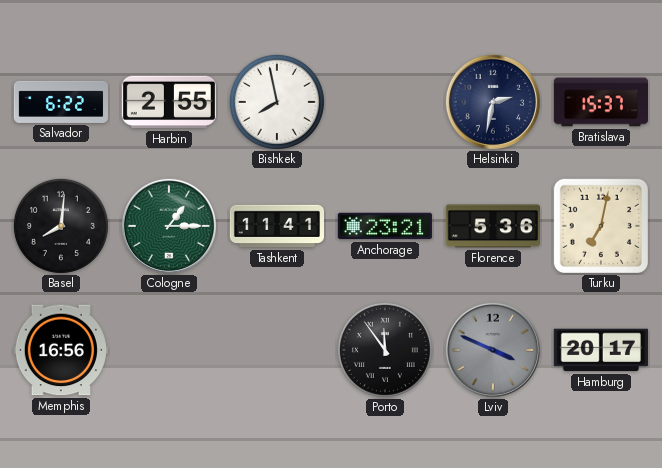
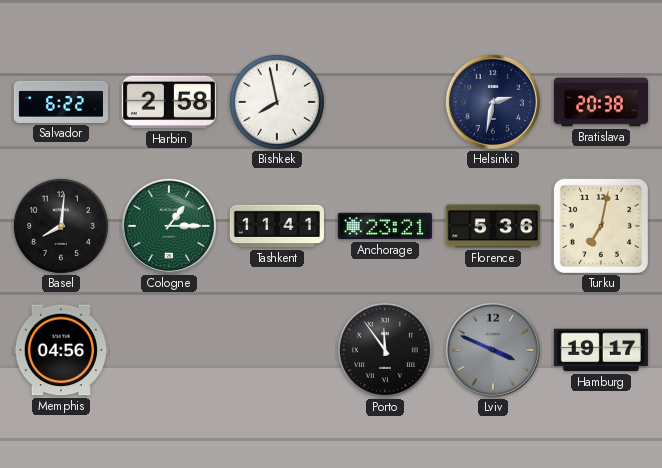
Harbin: 2:55 -> 2:58 (169, 102)
Bratislava: 15:37 -> 20:38 (600, 102)
Memphis: 16:56 -> 04:56 (61, 350)
Hamburg: 20:17 -> 19:17 (601, 350)
